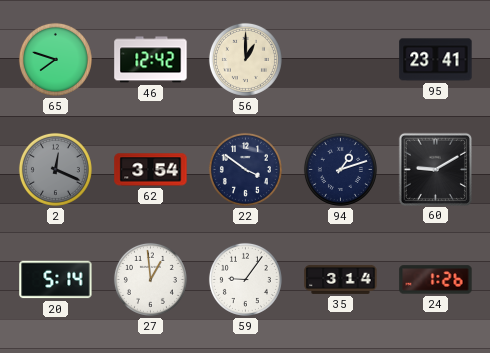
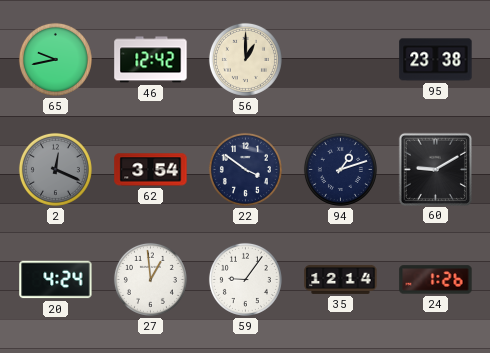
65: 7:48 -> 9:43 (55, 59)
95: 23:41 -> 23:38 (436, 60)
20: 5:14 -> 4:24 (56, 280)
35: 3:14 -> 12:14 (341, 279)
